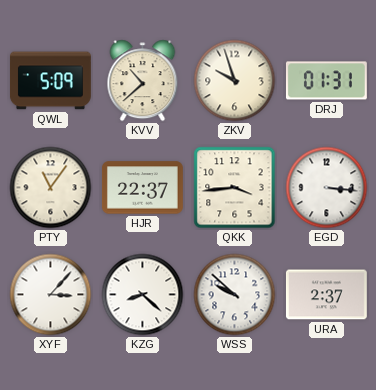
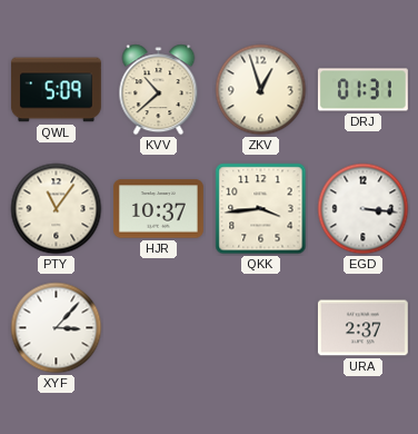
ZKV: 9:57 -> 12:57 (261, 90)
HJR: 22:37 -> 10:37 (158, 209)
KZG: 8:22 -> none (143, 295)
WSS: 9:52 -> none (235, 295)
